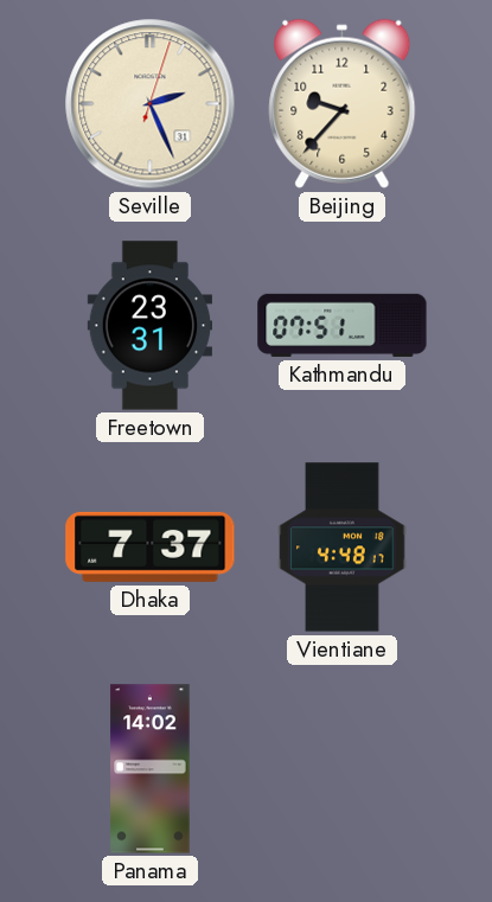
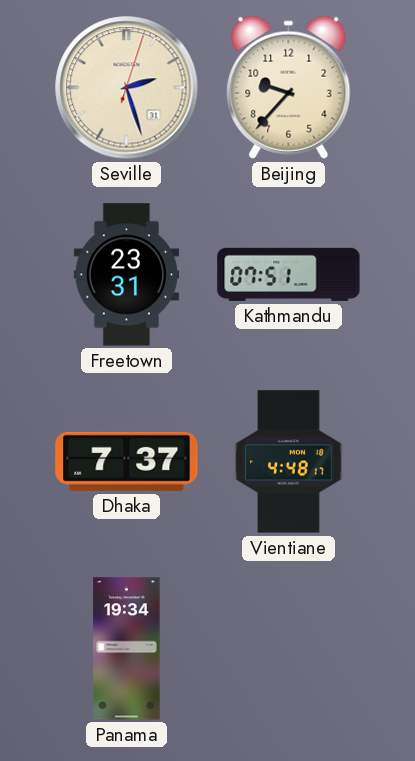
Seville: 2:26 -> 2:27 (127, 88)
Panama: 14:02 -> 19:34 (127, 649)
